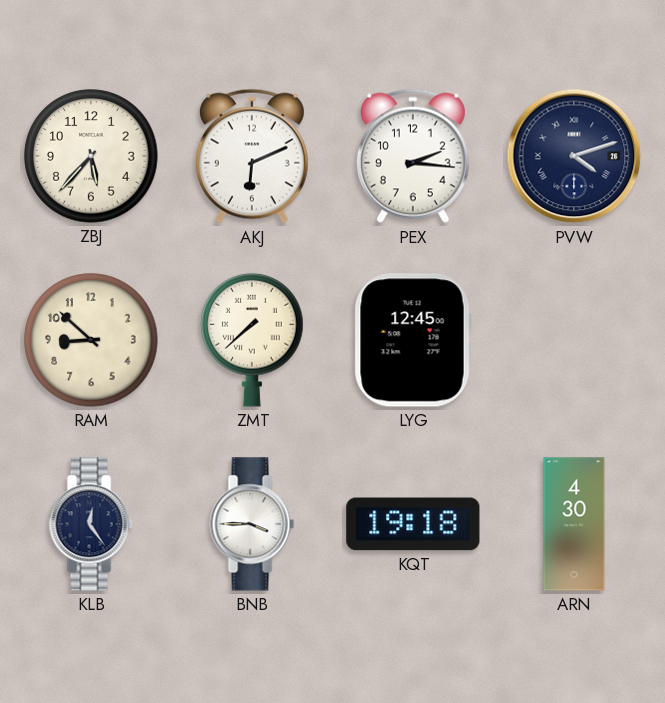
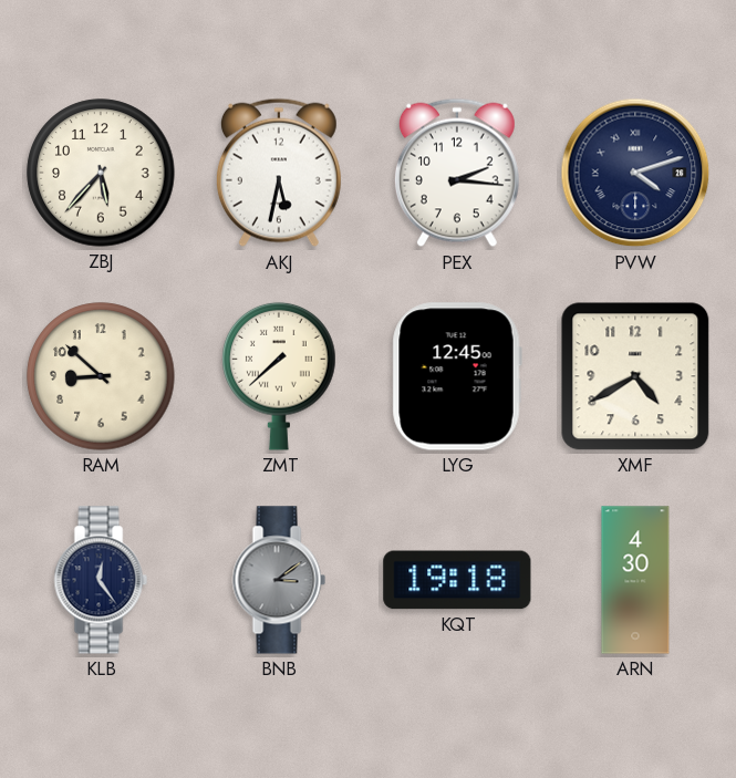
AKJ: 6:11 -> 5:32 (279, 173)
XMF: none -> 4:40 (635, 376)
BNB: 3:45 -> 3:09 (279, 580)
BNB dial: white -> grey (279, 580)
